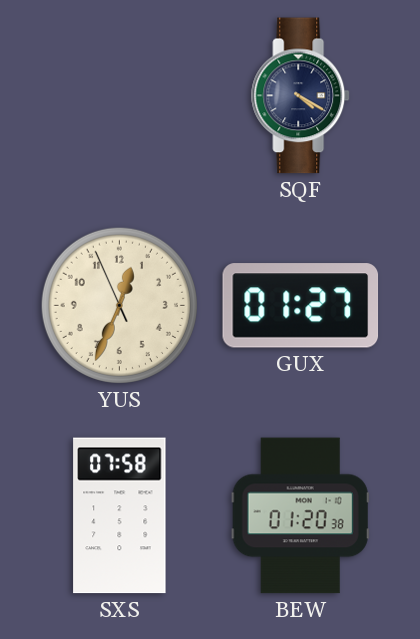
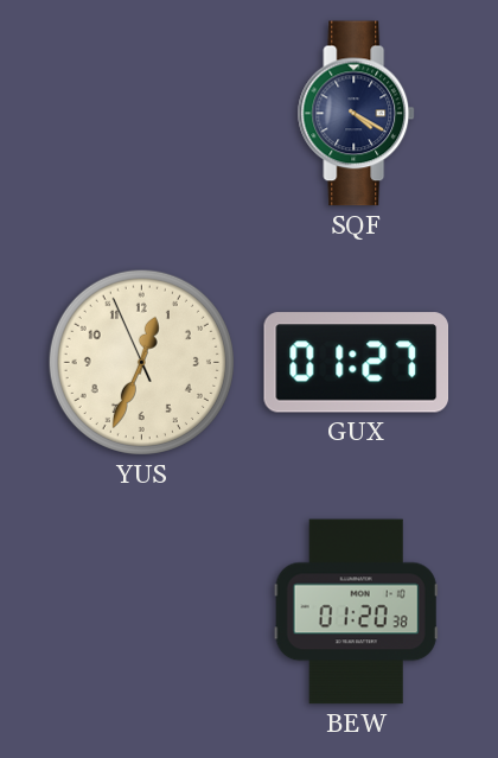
SXS: 07:58 -> none (120, 516)
